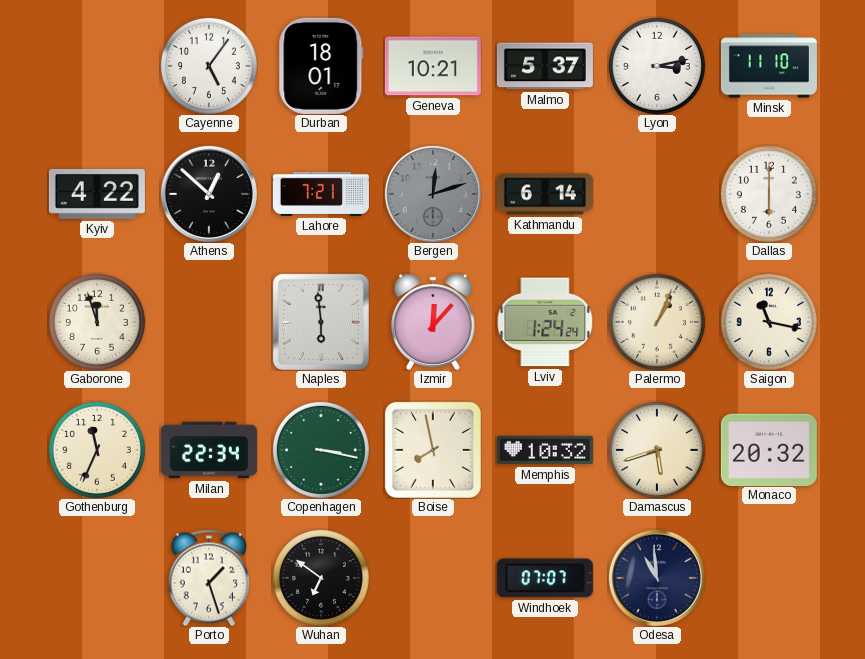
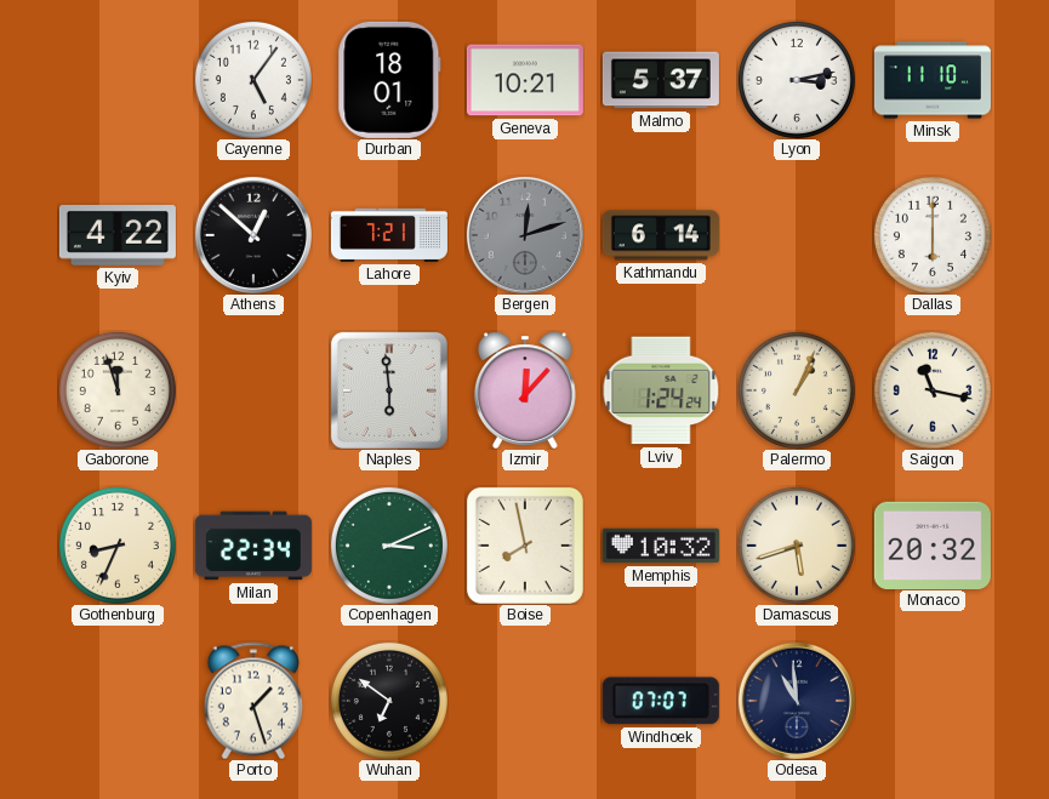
Gothenburg: 11:34 -> 8:34 (118, 546)
Copenhagen: 3:17 -> 3:11 (389, 546)
